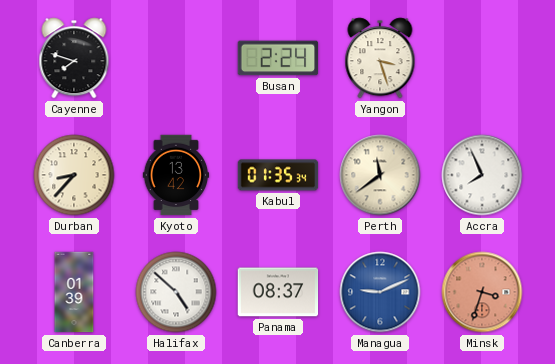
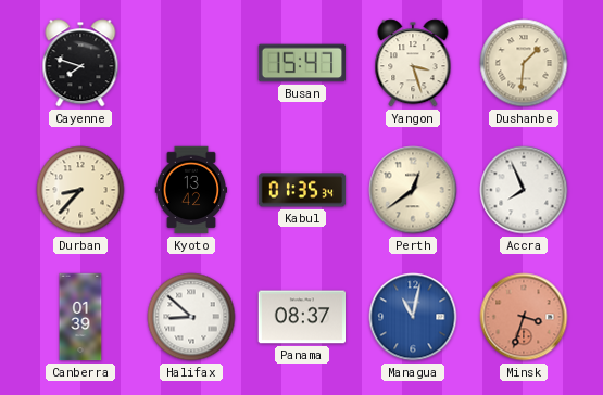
Busan: 2:24 -> 15:47 (302, 63)
Dushanbe: none -> 1:31 (524, 63)
Perth: 11:39 -> 12:39 (413, 190)
Halifax: 4:52 -> 8:52 (191, 317)
Managua: 9:11 -> 11:02 (413, 317)
